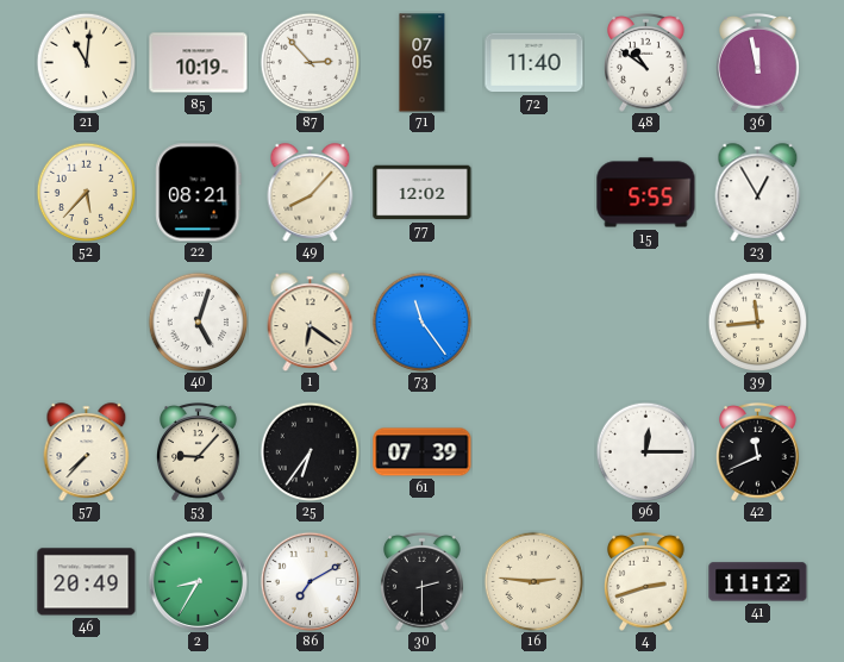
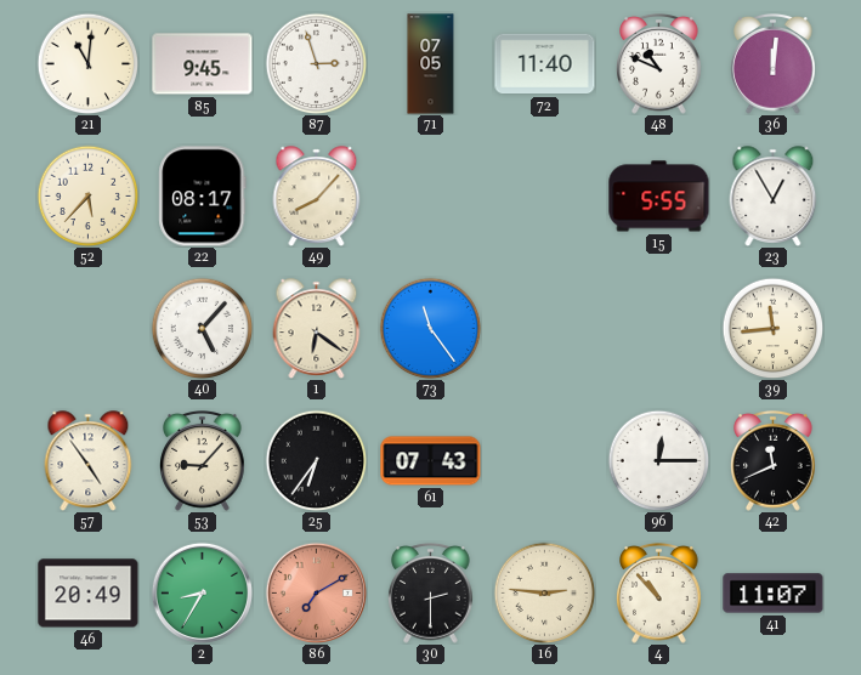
85: 10:19 -> 9:45 (203, 64)
87: 2:53 -> 2:57 (316, 63)
48: 10:51 -> 10:49 (659, 64)
36: 11:58 -> 12:01 (774, 64)
22: 08:21 -> 08:17 (203, 197)
77: 12:02 -> none (423, 193)
40: 5:03 -> 5:07 (202, 328)
57: 7:37 -> 4:54 (89, 461)
61: 07:39 -> 07:43 (431, 461)
86 dial: white -> salmon (316, 592)
4: 2:42 -> 10:53 (659, 594)
41: 11:12 -> 11:07 (774, 594)
